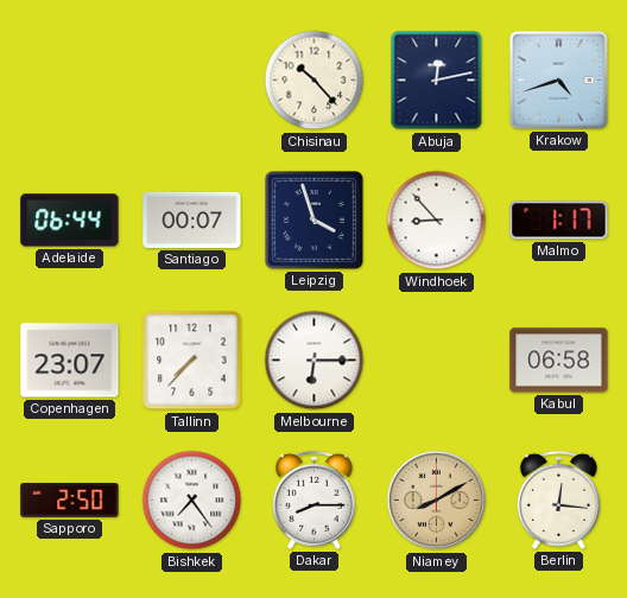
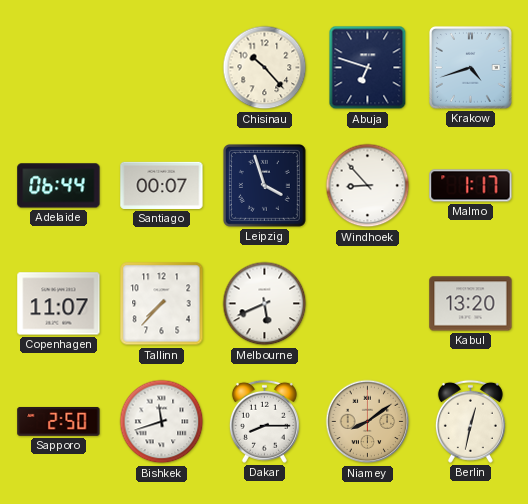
Abuja: 12:13 -> 6:48 (368, 68)
Copenhagen: 23:07 -> 11:07 (59, 304)
Melbourne: 6:15 -> 5:41 (265, 304)
Kabul: 06:58 -> 13:20 (471, 304)
Bishkek: 7:24 -> 11:42 (162, 422)
Niamey: 8:10 -> 8:09 (368, 422)
Berlin: 12:16 -> 12:32 (470, 421)
